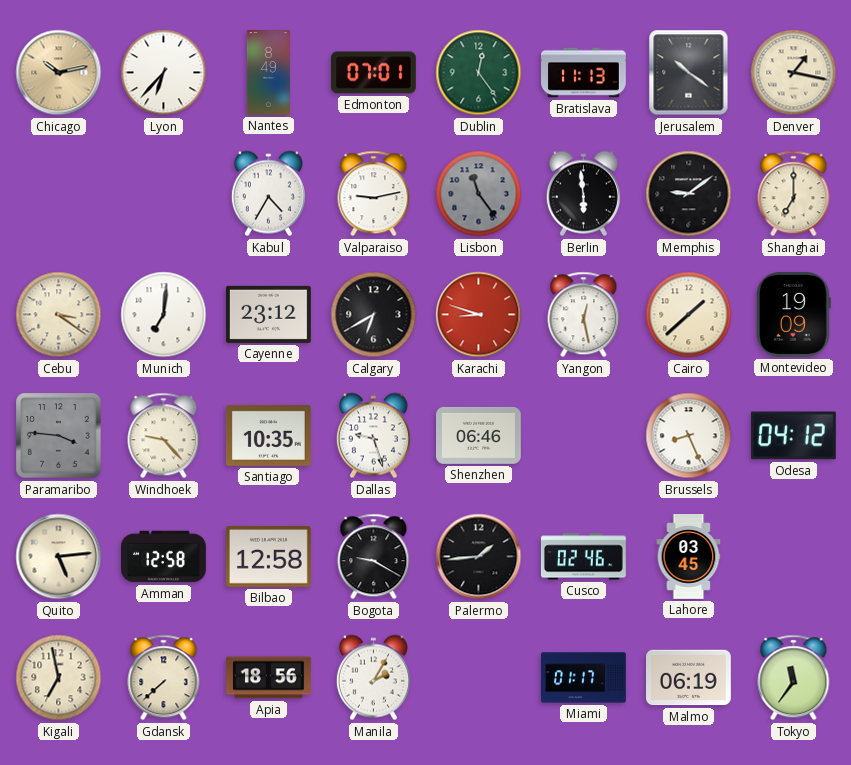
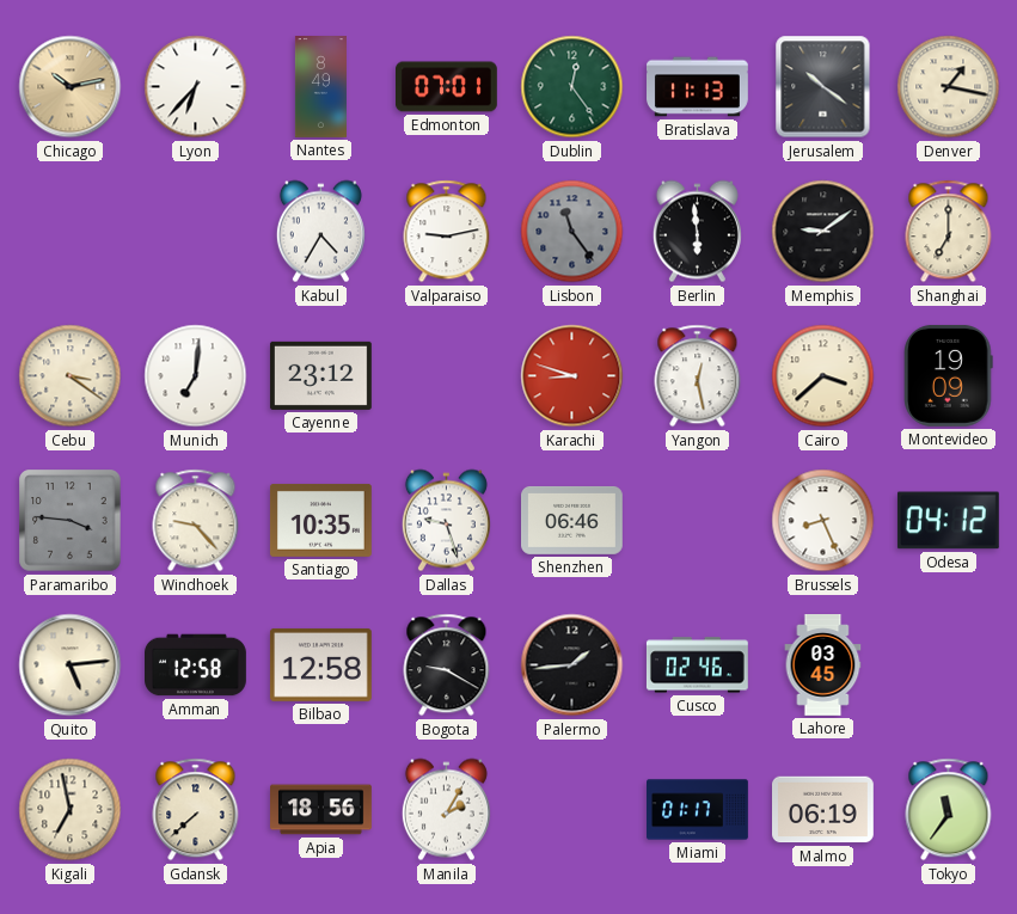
Calgary: 6:40 -> none (374, 315)
Cairo: 1:38 -> 3:38 (823, 376)
